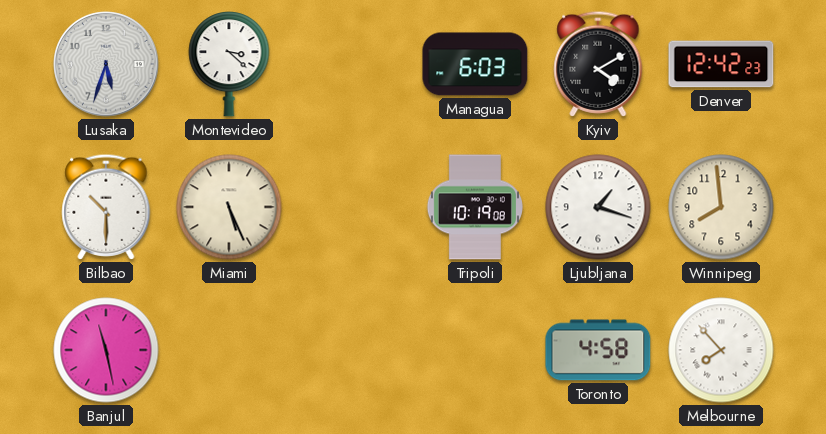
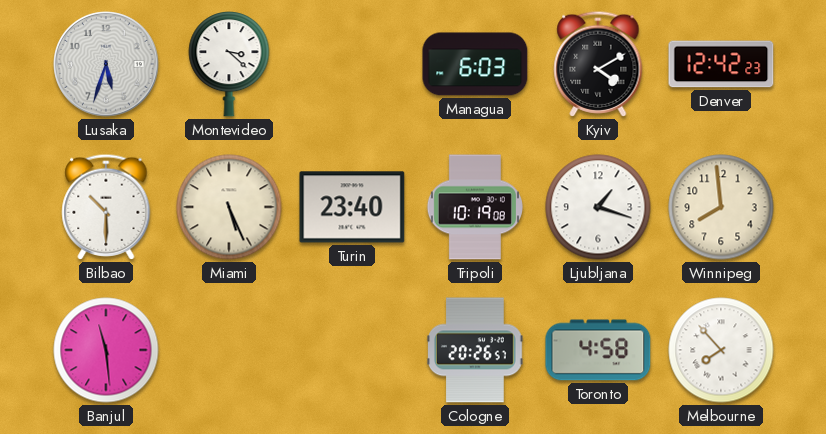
Turin: none -> 23:40 (352, 207)
Banjul: 11:28 -> 11:29 (106, 350)
Cologne: none -> 20:26 (476, 350)
